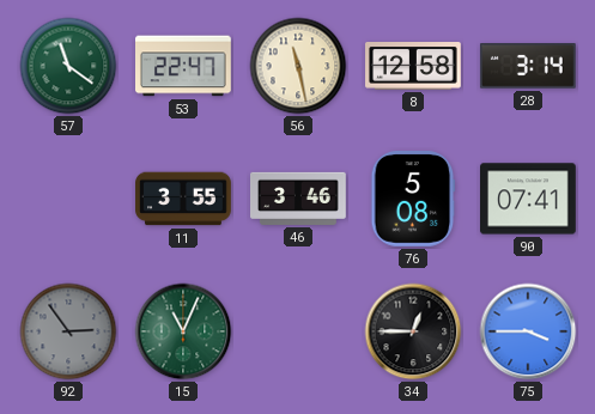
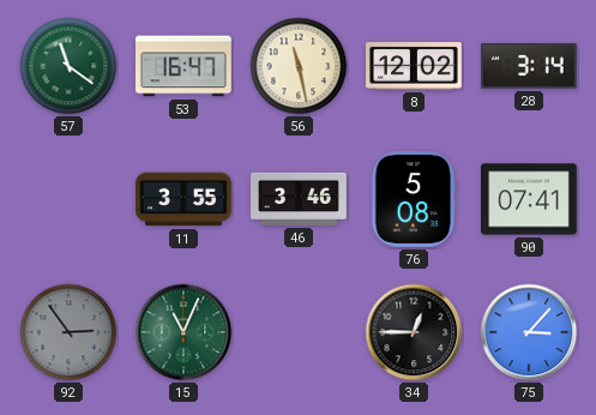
53: 22:47 -> 16:47 (185, 66)
8: 12:58 -> 12:02 (415, 67)
75: 3:45 -> 3:07 (529, 332)
